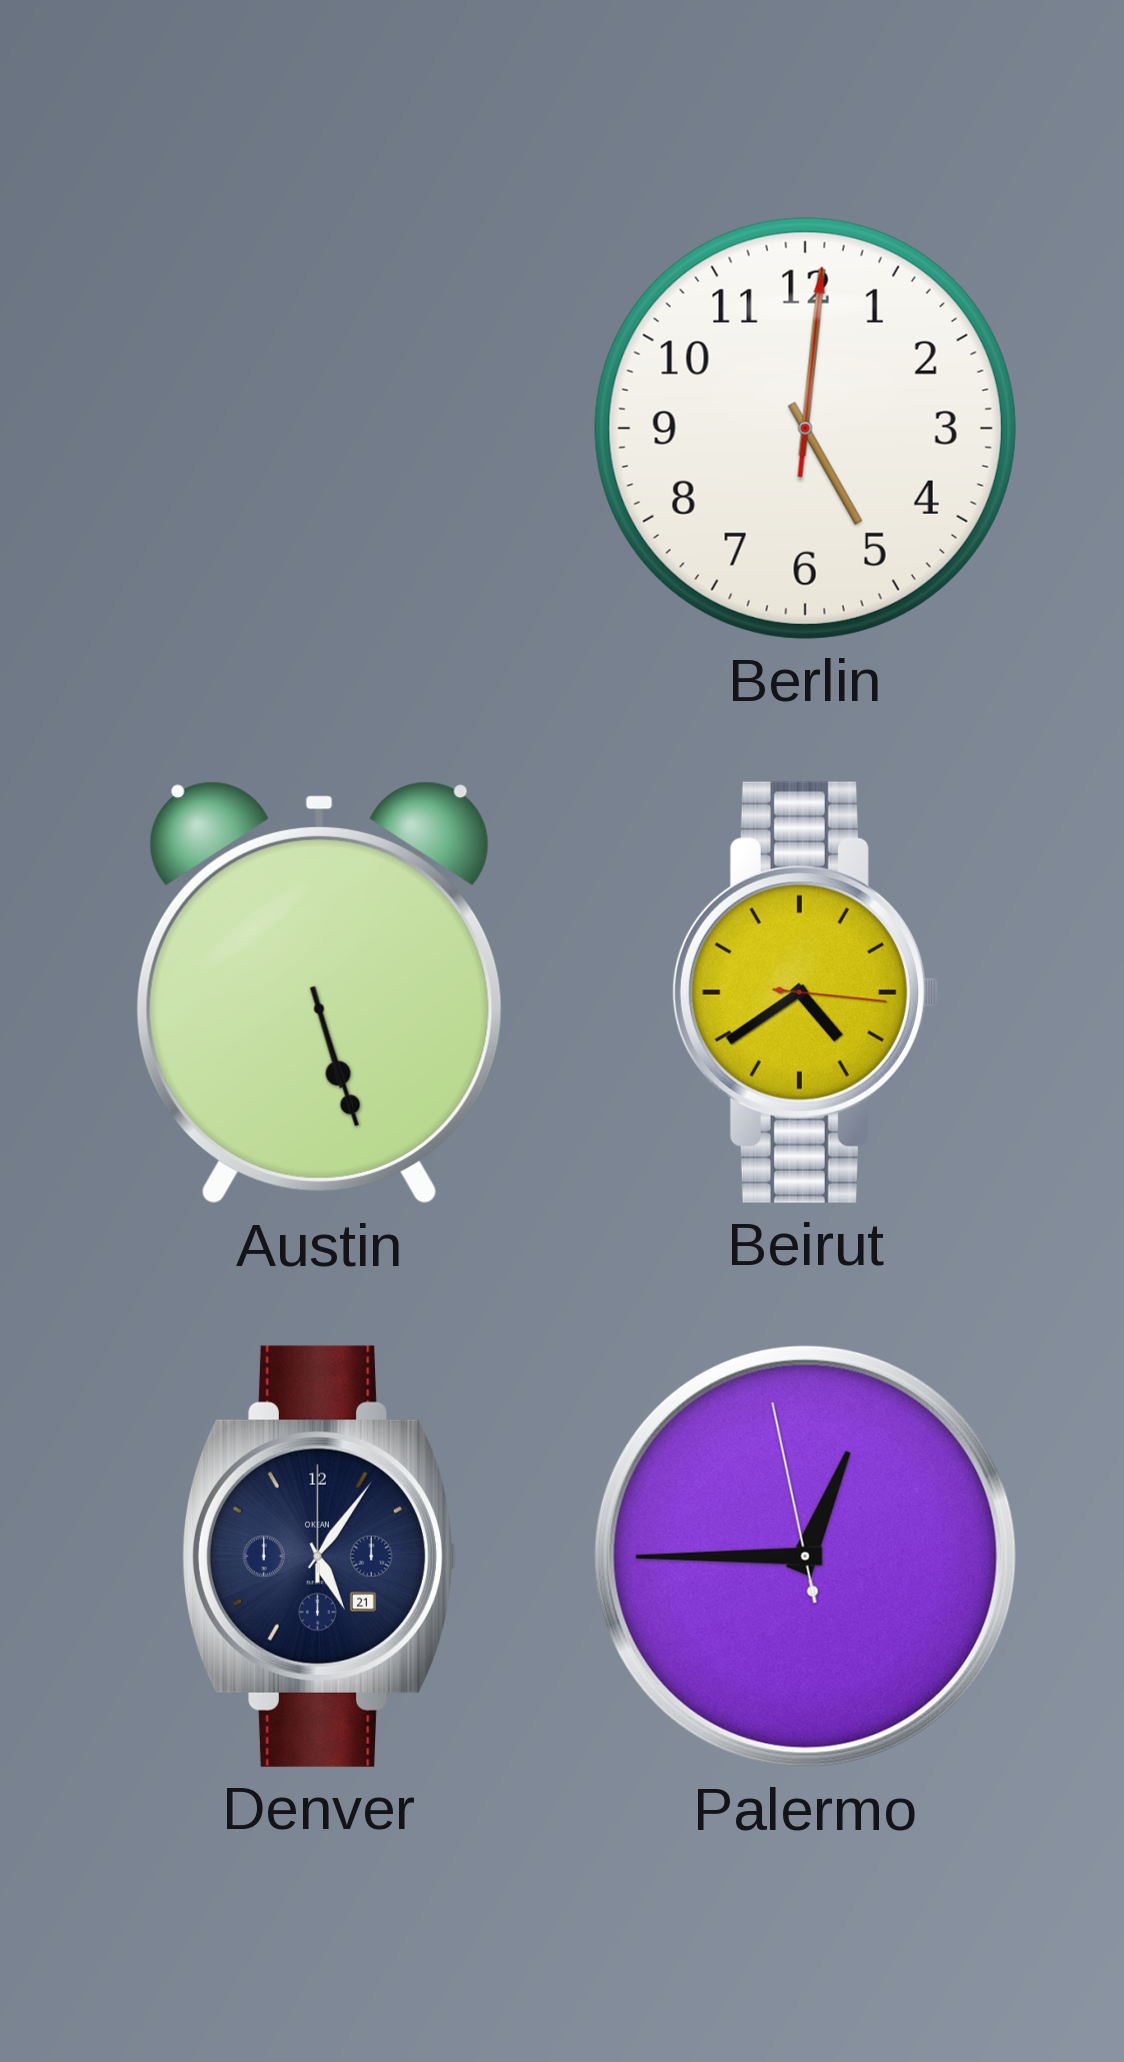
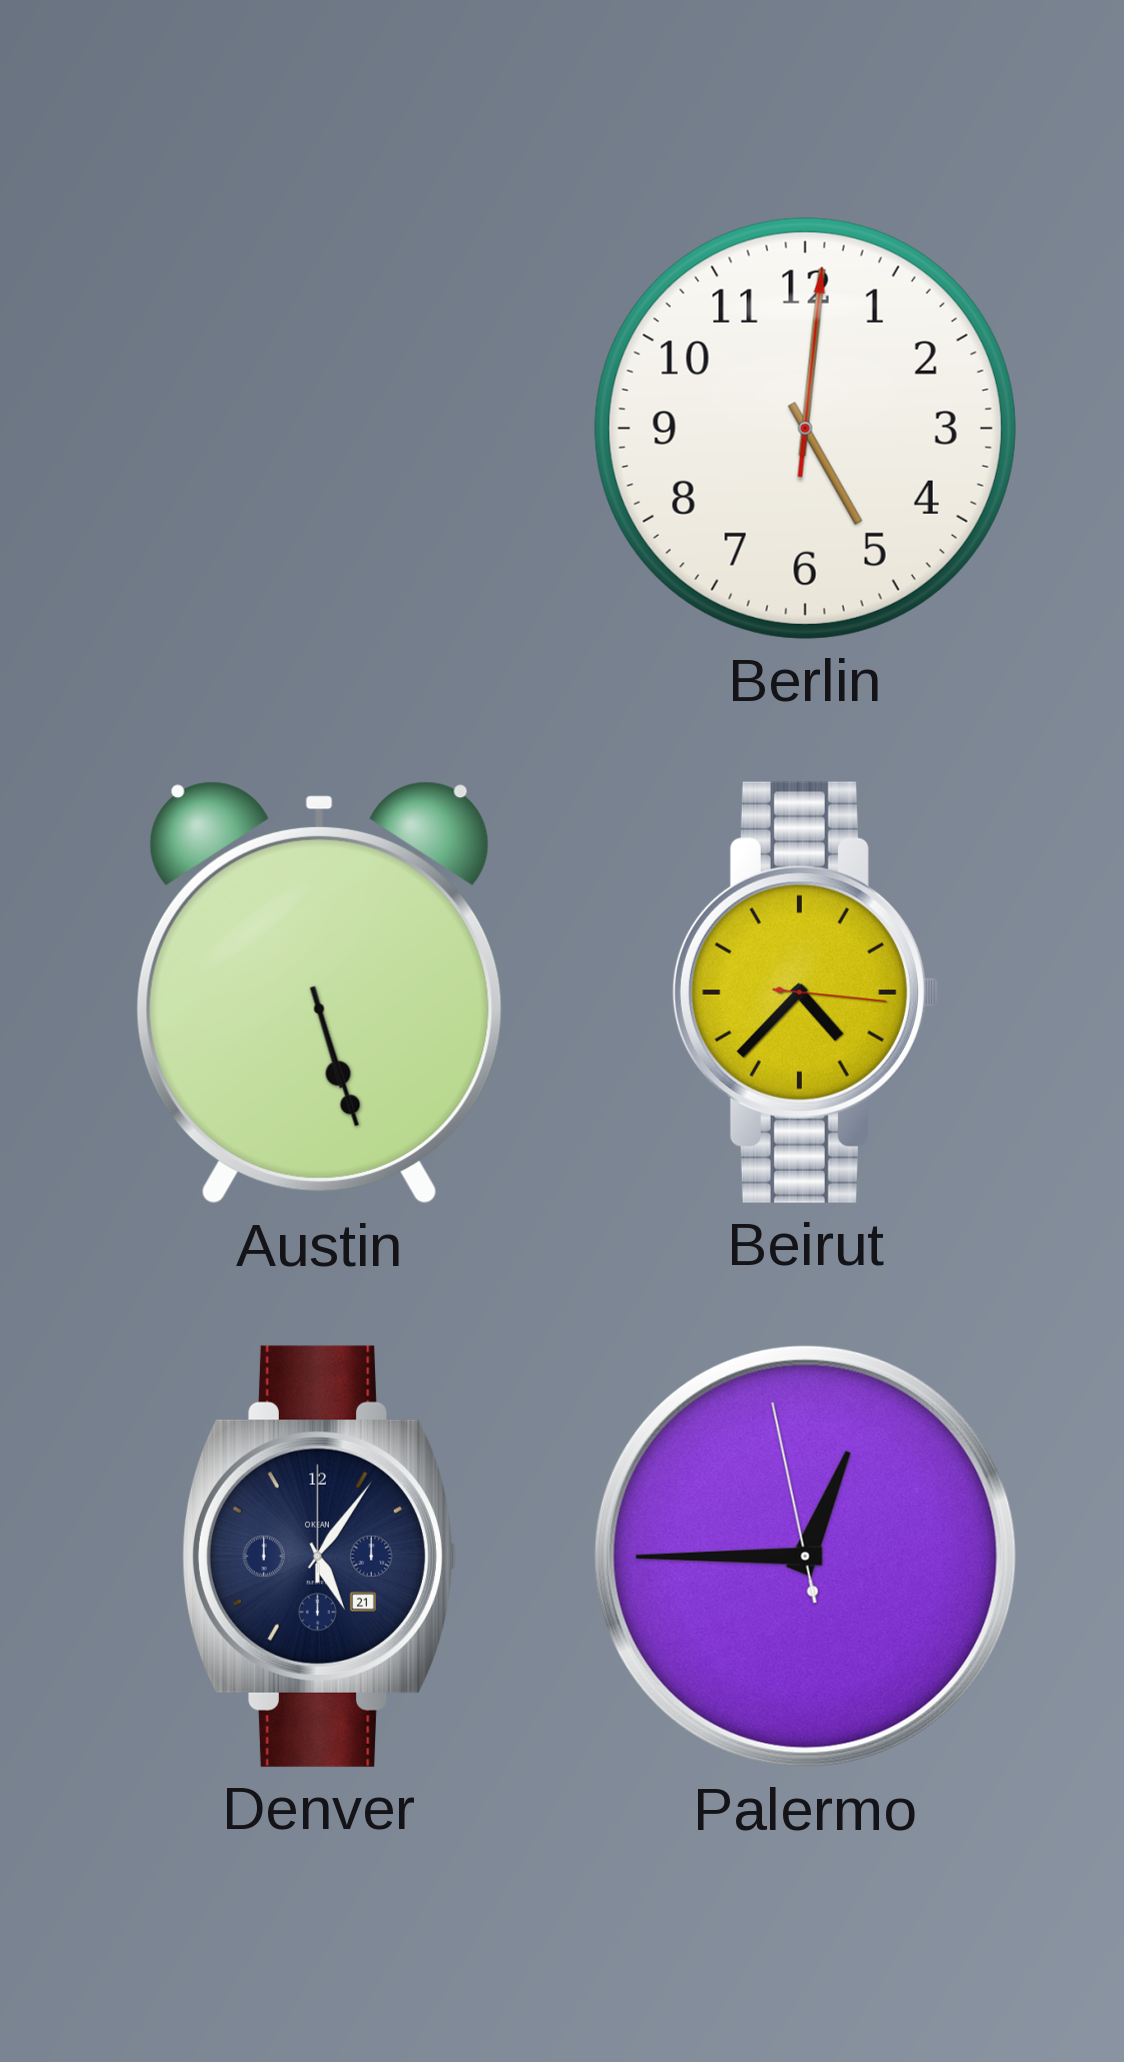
Beirut: 4:39 -> 4:37 (805, 992)
